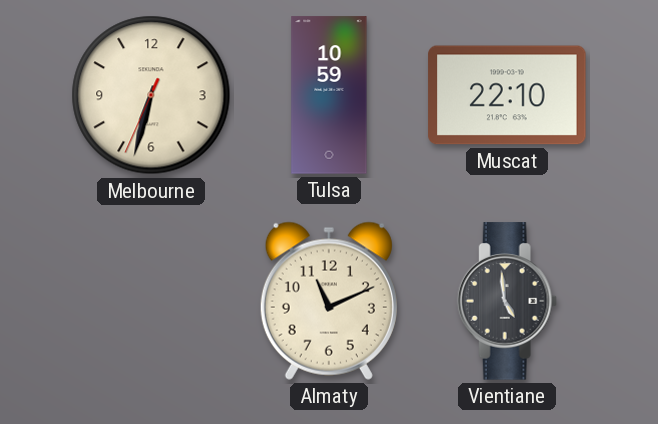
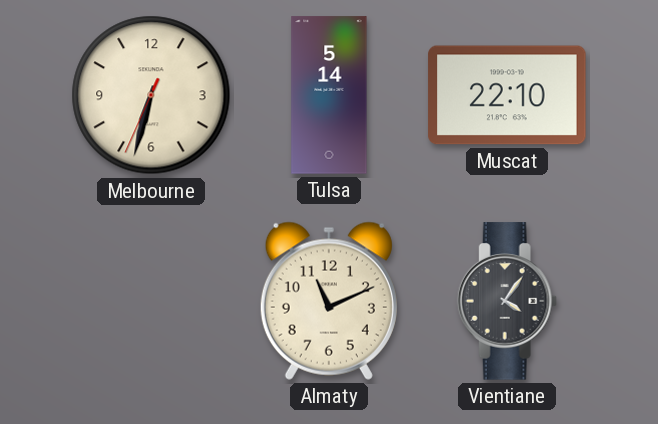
Tulsa: 10:59 -> 5:14 (329, 95)
Vientiane: 4:59 -> 4:06 (507, 301)
